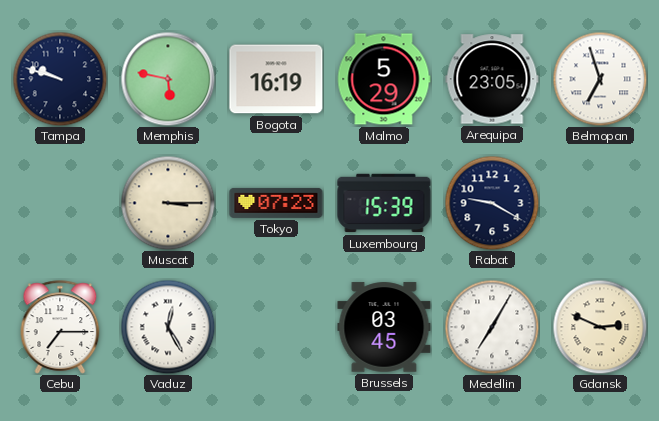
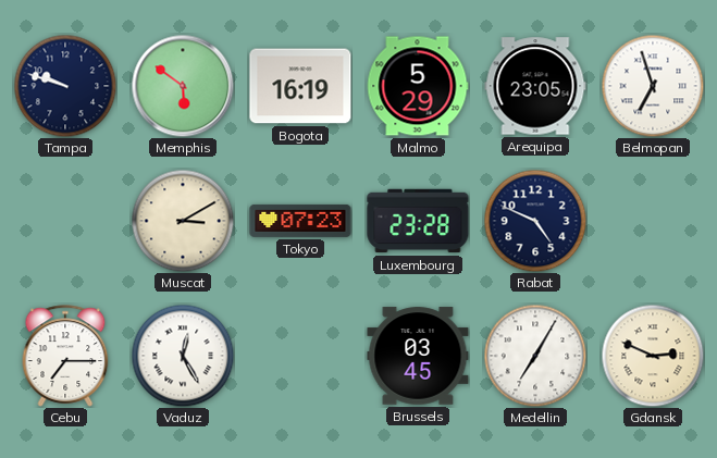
Memphis: 5:47 -> 5:51 (183, 86)
Muscat: 3:15 -> 3:10 (183, 221)
Luxembourg: 15:39 -> 23:28 (418, 221)
Rabat: 9:20 -> 4:49 (535, 221)
